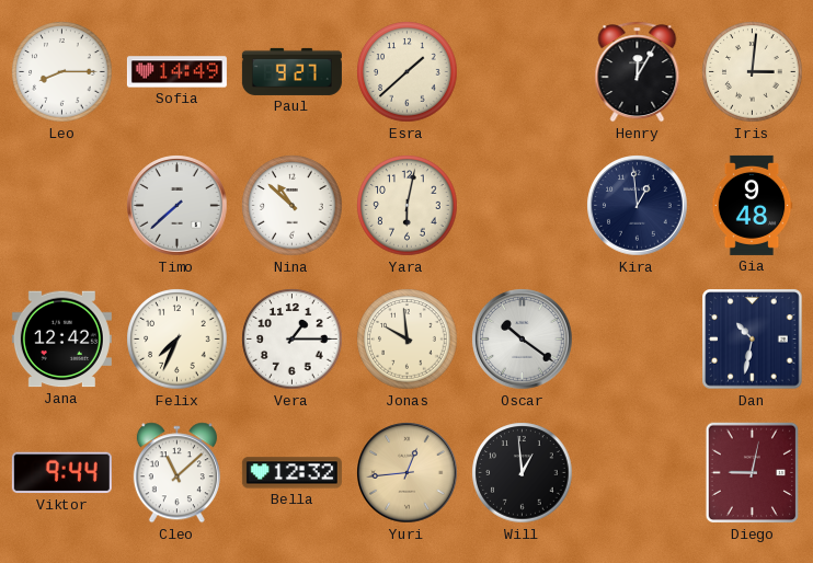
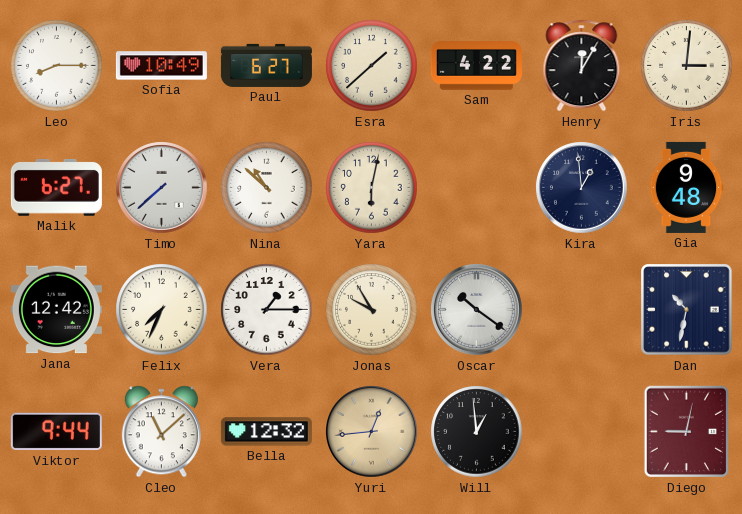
Sofia: 14:49 -> 10:49 (161, 66)
Paul: 9:27 -> 6:27 (266, 65)
Sam: none -> 4:22 (476, 66)
Malik: none -> 6:27 (56, 188)
Jonas: 9:59 -> 9:55 (372, 310)
